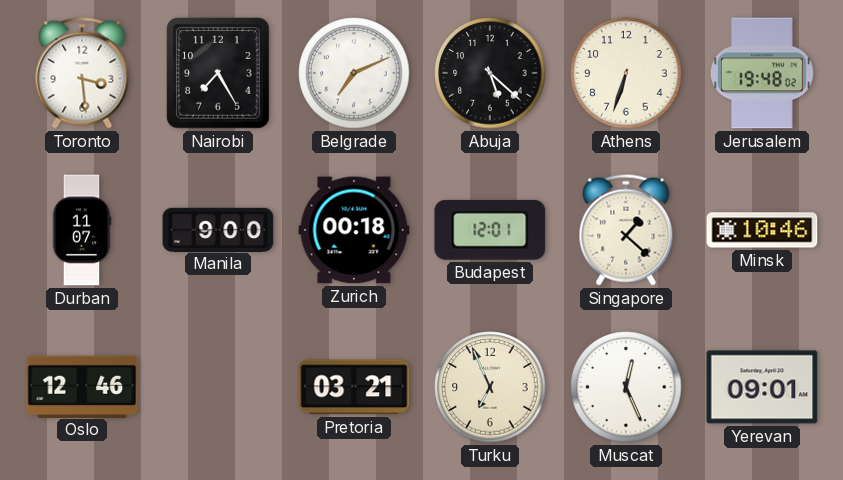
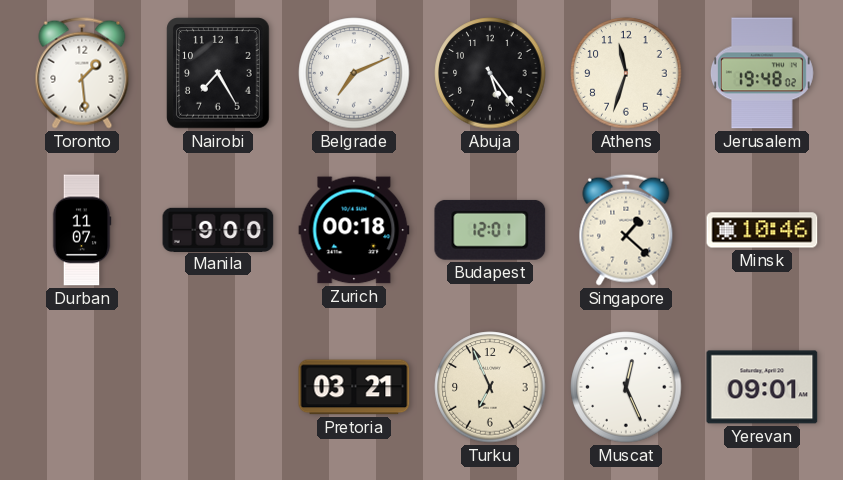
Toronto: 3:29 -> 1:29 (82, 73)
Abuja: 5:22 -> 5:24 (490, 73)
Athens: 6:33 -> 11:33 (626, 73)
Oslo: 12:46 -> none (82, 386)
